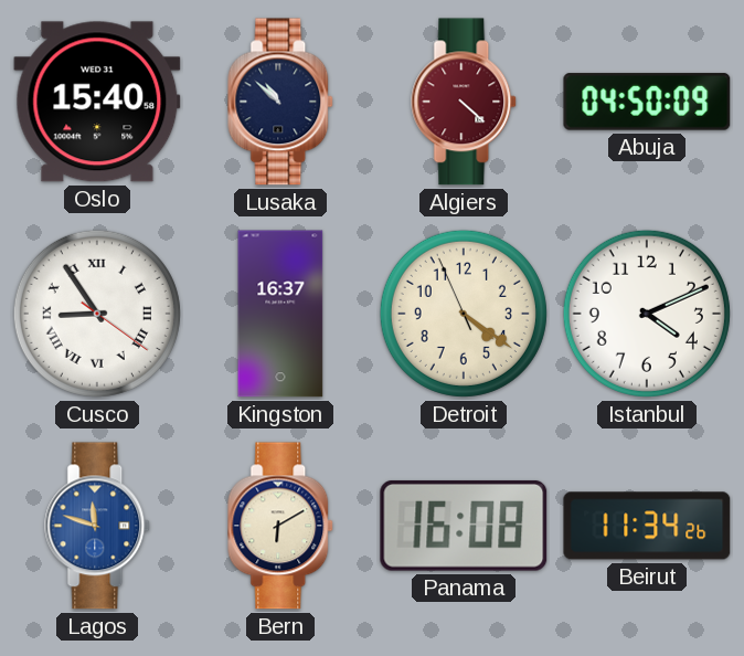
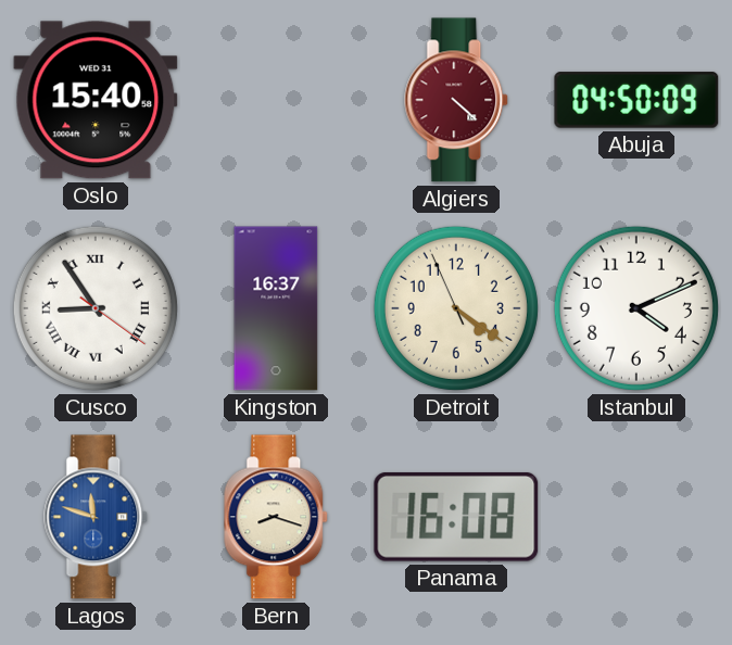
Lusaka: 10:52 -> none (281, 102)
Bern: 6:10 -> 8:18 (277, 517)
Beirut: 11:34 -> none (647, 526)
